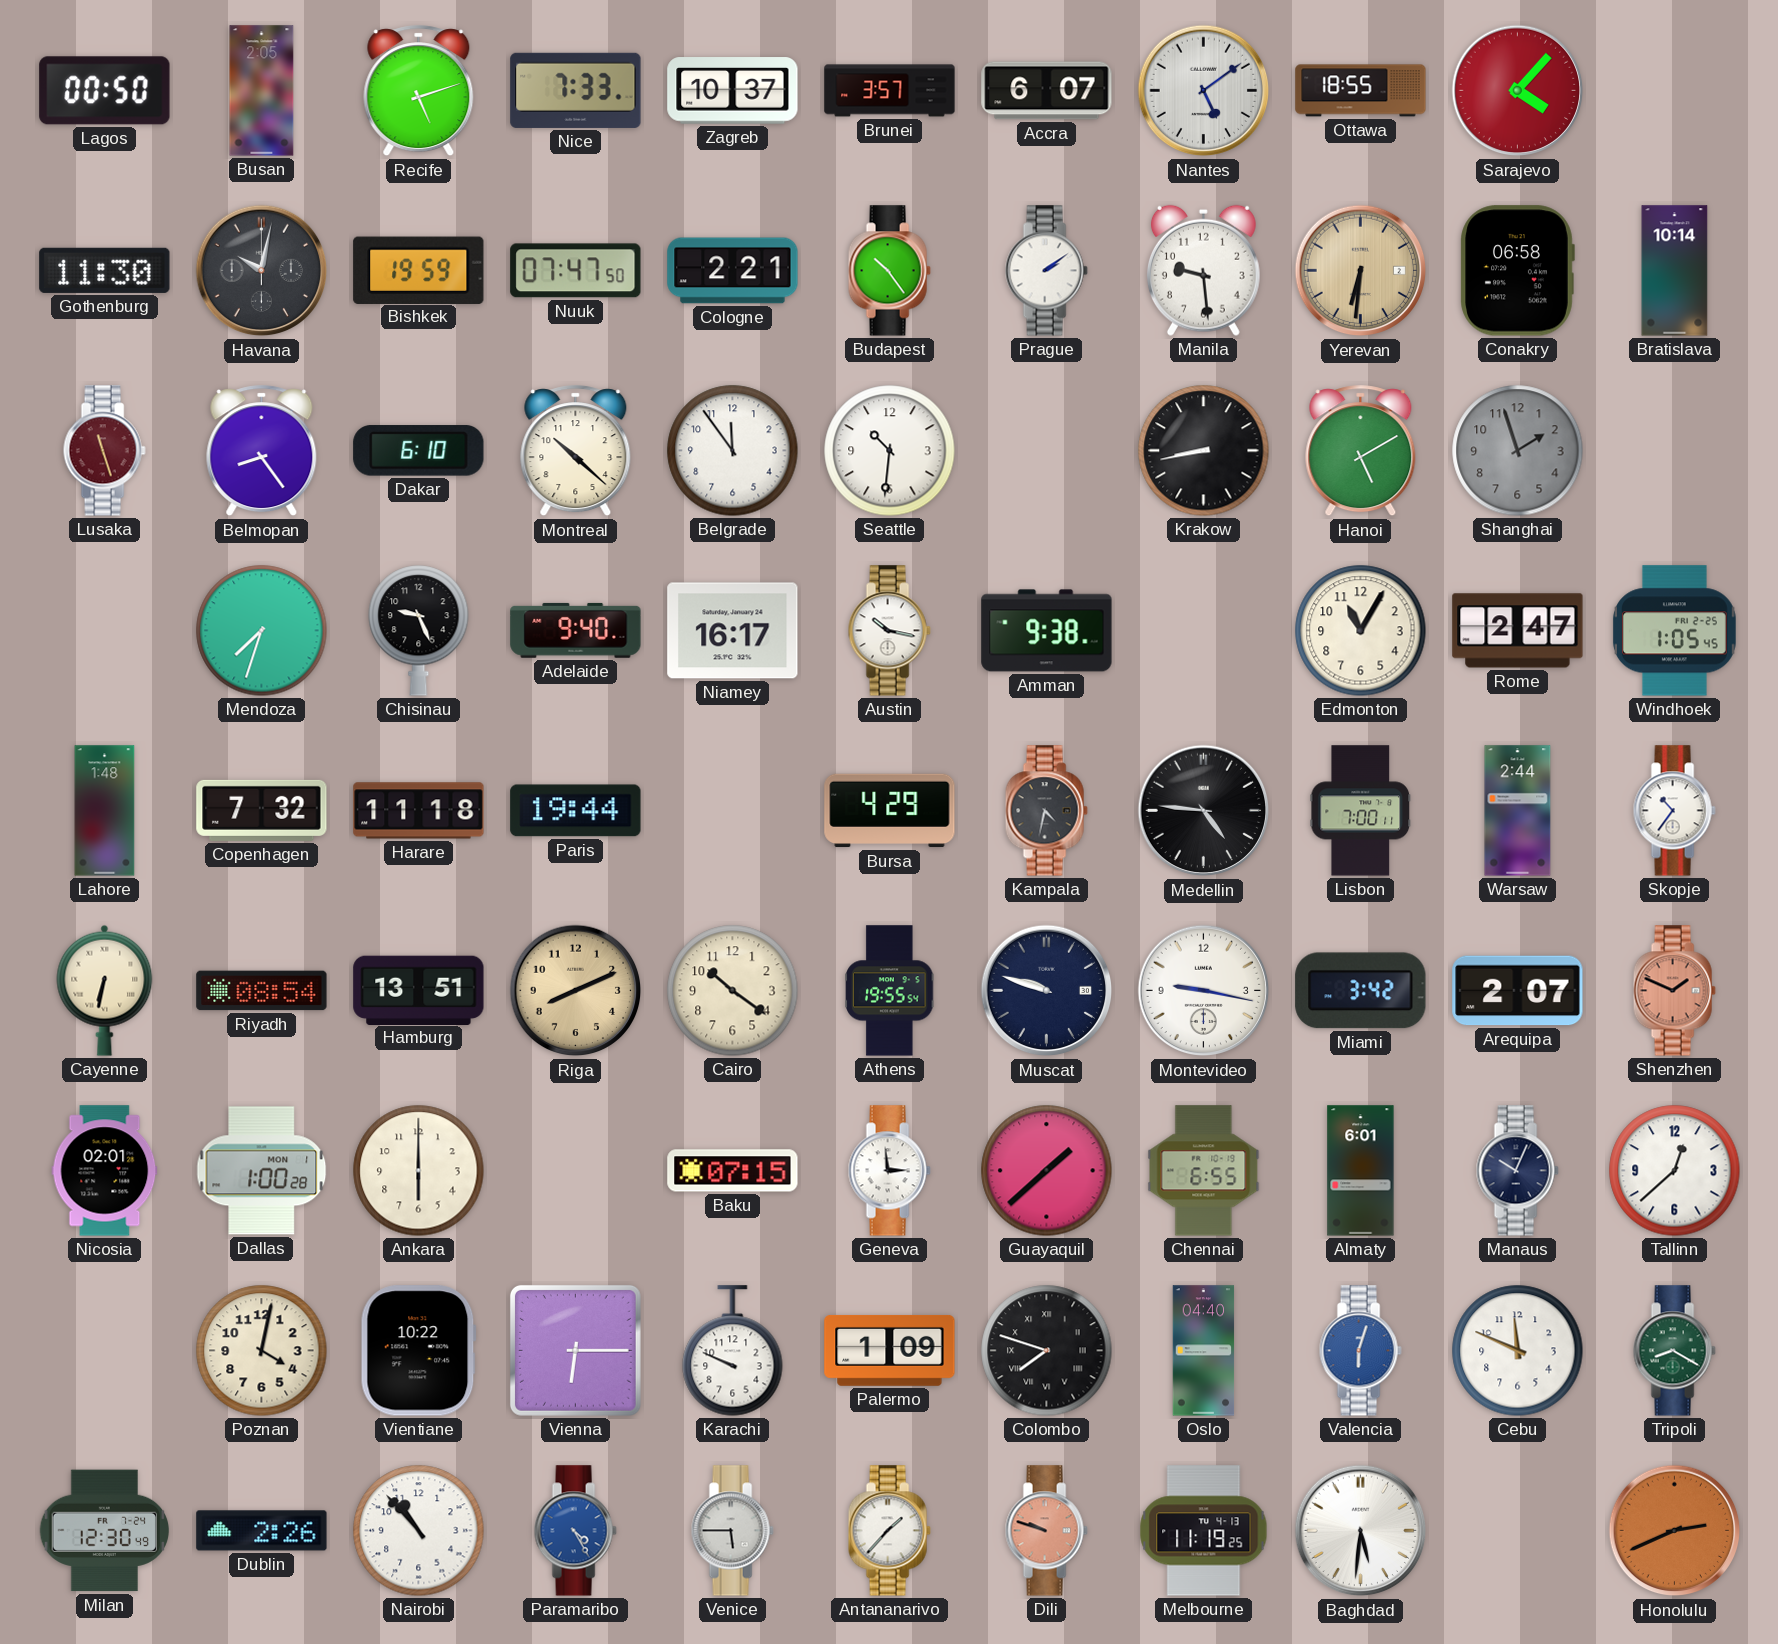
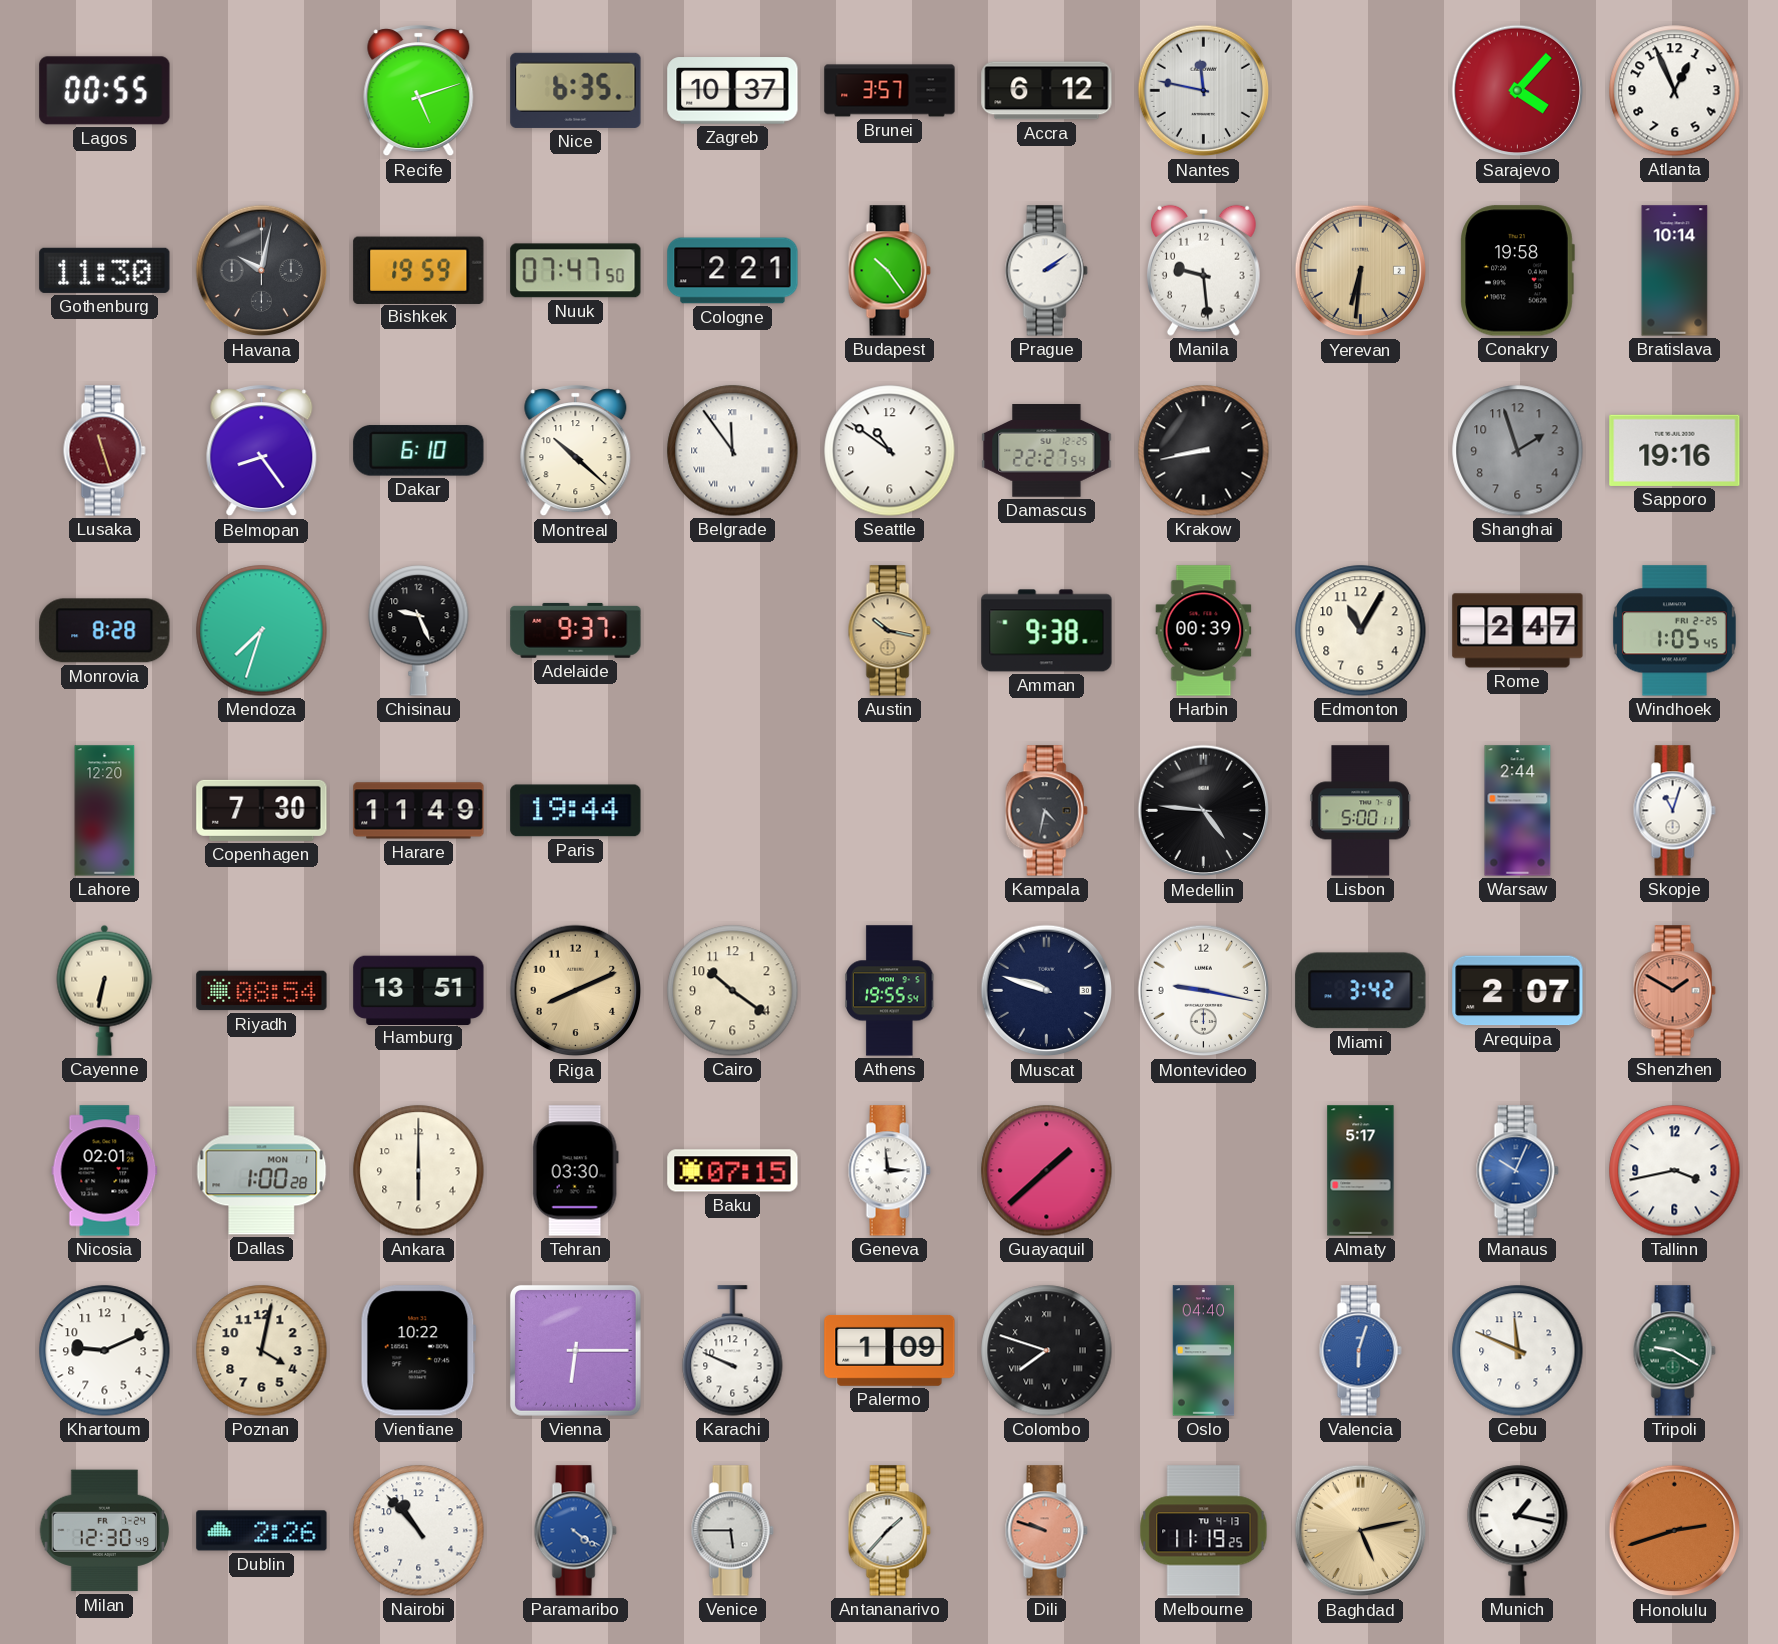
Lagos: 00:50 -> 00:55 (105, 91)
Busan: 2:05 -> none (262, 91)
Nice: 7:33 -> 6:35 (576, 90)
Accra: 6:07 -> 6:12 (1047, 91)
Nantes: 5:09 -> 11:47 (1204, 91)
Ottawa: 18:55 -> none (1361, 91)
Atlanta: none -> 12:56 (1675, 91)
Conakry: 06:58 -> 19:58 (1517, 271)
Belgrade numerals: Arabic -> Roman (733, 451)
Seattle: 10:31 -> 10:51 (890, 451)
Damascus: none -> 22:27 (1047, 451)
Hanoi: 5:10 -> none (1361, 451)
Sapporo: none -> 19:16 (1675, 450)
Monrovia: none -> 8:28 (105, 631)
Adelaide: 9:40 -> 9:37 (576, 630)
Niamey: 16:17 -> none (733, 631)
Austin dial: white -> champagne (889, 631)
Harbin: none -> 00:39 (1204, 631)
Lahore: 1:48 -> 12:20 (105, 811)
Copenhagen: 7:32 -> 7:30 (262, 810)
Harare: 11:18 -> 11:49 (419, 811)
Bursa: 4:29 -> none (890, 811)
Lisbon: 7:00 -> 5:00 (1361, 811)
Skopje: 10:36 -> 11:03 (1674, 811)
Shenzhen: 1:49 -> 1:50 (1674, 991)
Tehran: none -> 03:30 (575, 1171)
Chennai: 6:55 -> none (1204, 1171)
Almaty: 6:01 -> 5:17 (1361, 1171)
Manaus dial: navy -> blue (1517, 1171)
Tallinn: 12:38 -> 3:43 (1675, 1171)
Khartoum: none -> 9:11 (105, 1351)
Tripoli: 8:20 -> 9:20 (1674, 1351)
Paramaribo: 4:25 -> 4:21 (575, 1531)
Baghdad: 5:31 -> 5:13 (1361, 1531)
Baghdad dial: white -> champagne (1361, 1531)
Munich: none -> 1:17 (1518, 1531)
Honolulu: 2:41 -> 2:42 (1675, 1531)
